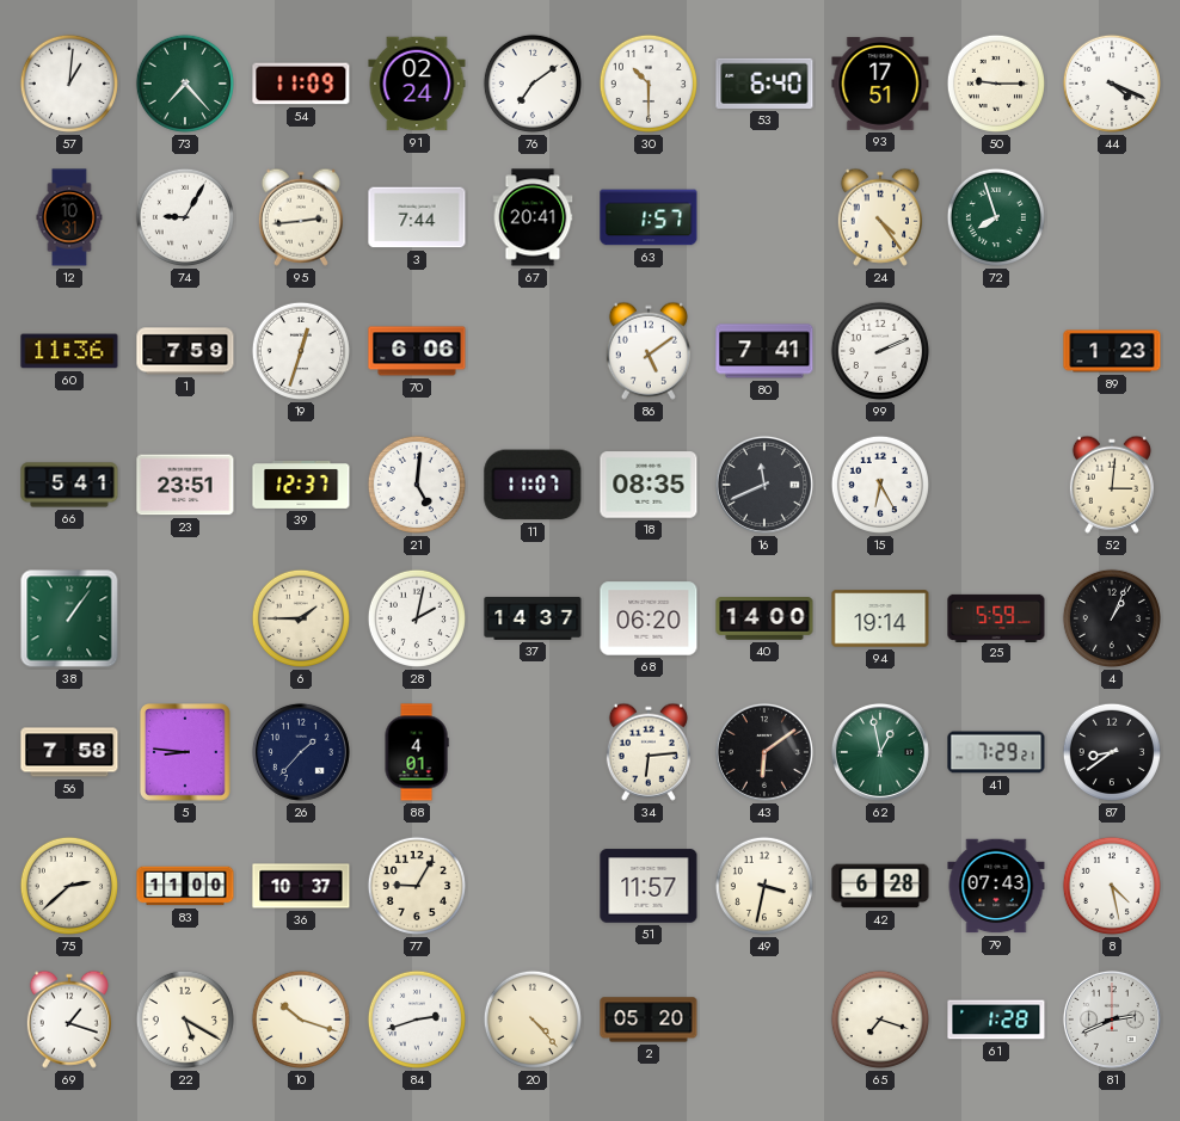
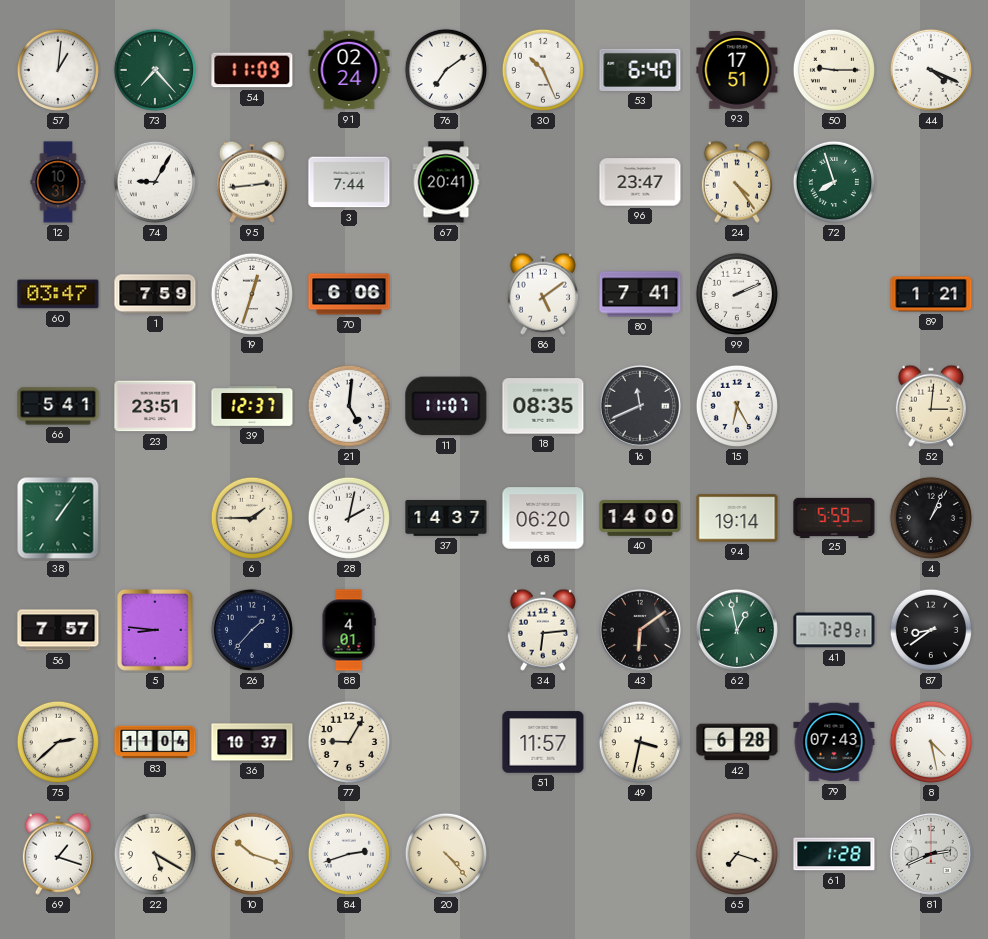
30: 10:30 -> 10:26 (543, 70)
63: 1:57 -> none (649, 217)
96: none -> 23:47 (640, 182)
60: 11:36 -> 03:47 (58, 294)
89: 1:23 -> 1:21 (931, 294)
56: 7:58 -> 7:57 (58, 630)
83: 11:00 -> 11:04 (155, 742)
2: 05:20 -> none (649, 1020)
